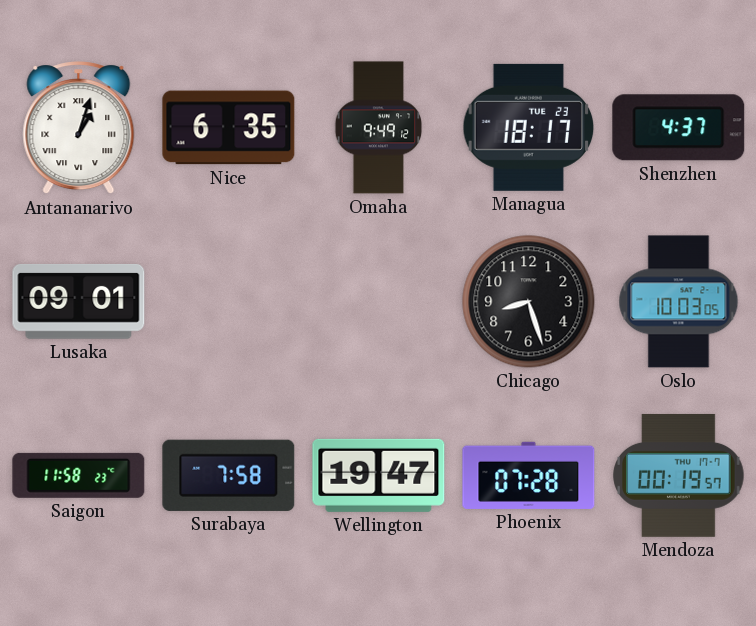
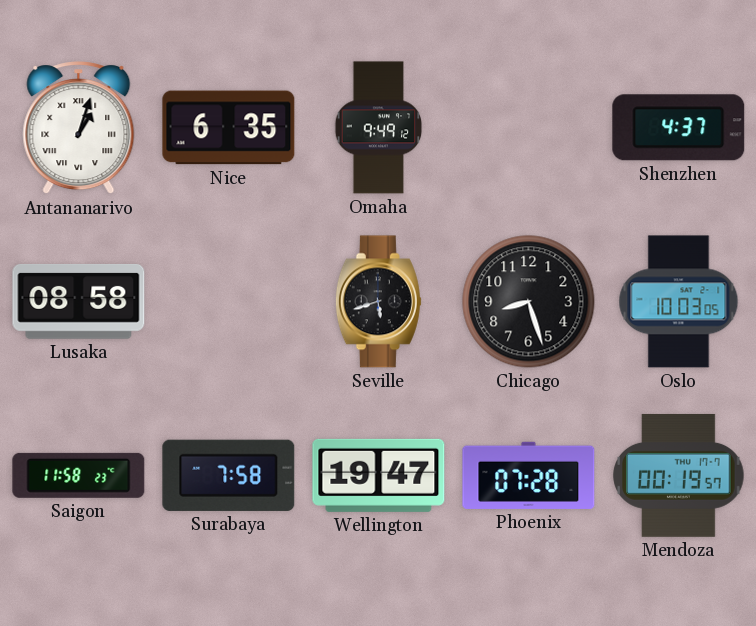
Managua: 18:17 -> none (529, 127)
Lusaka: 09:01 -> 08:58 (79, 301)
Seville: none -> 5:42 (378, 302)
